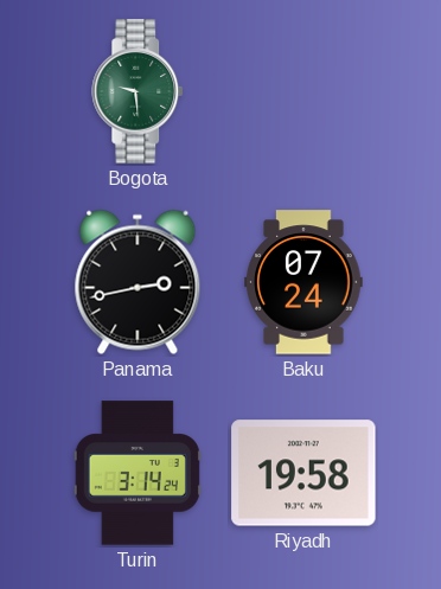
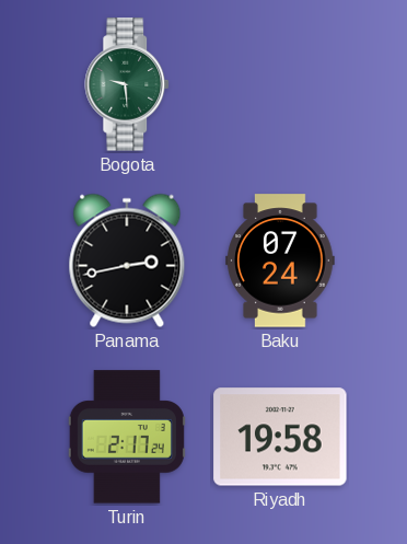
Turin: 3:14 -> 2:17 (127, 437)
